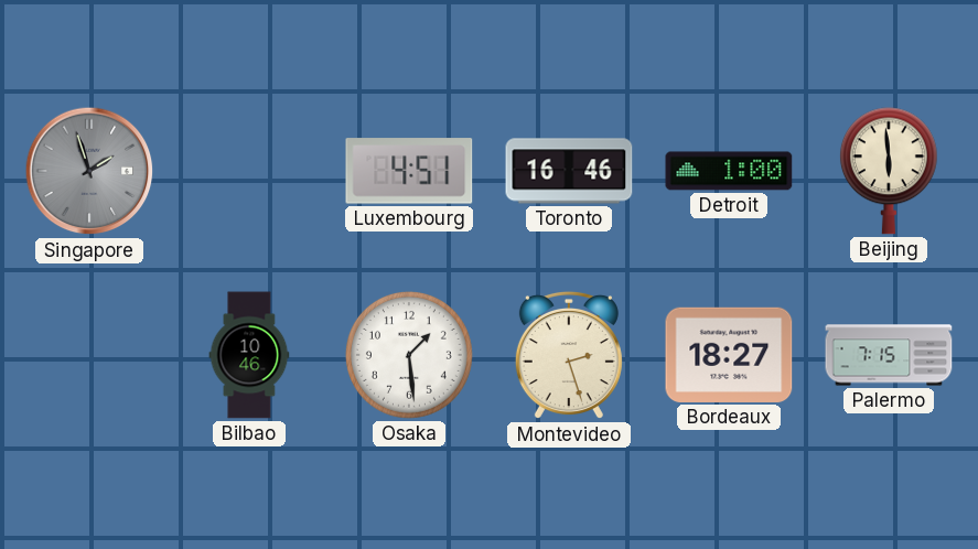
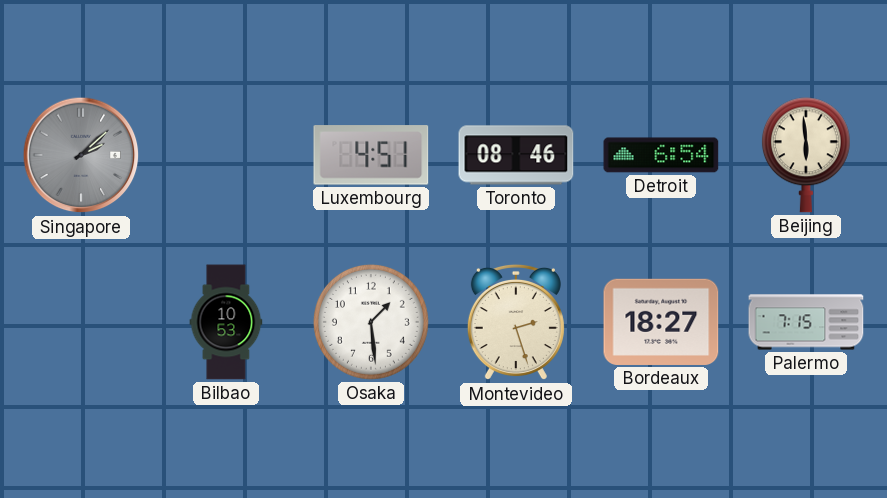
Singapore: 1:57 -> 2:08 (81, 155)
Toronto: 16:46 -> 08:46 (516, 155)
Detroit: 1:00 -> 6:54 (661, 155)
Bilbao: 10:46 -> 10:53 (226, 322)
